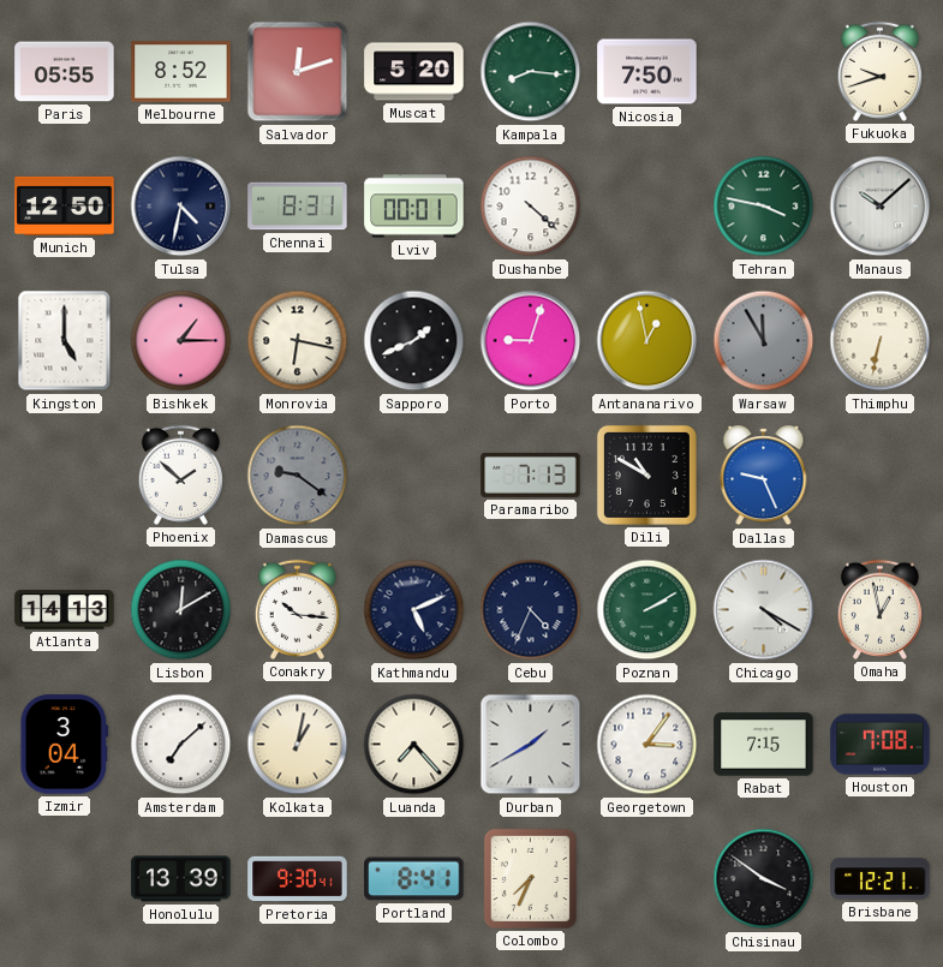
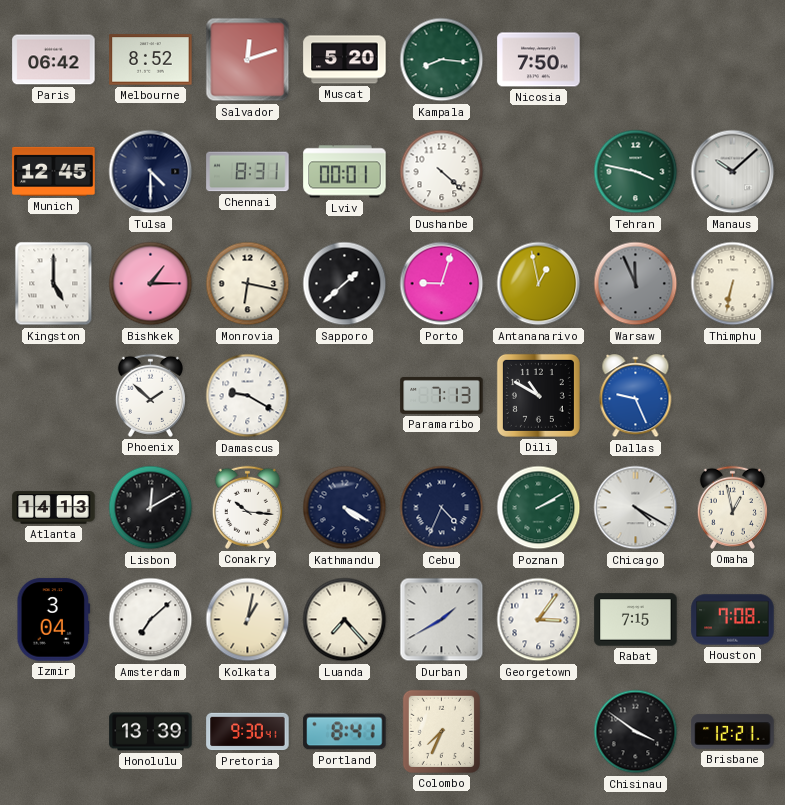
Paris: 05:55 -> 06:42 (54, 60)
Fukuoka: 9:42 -> none (879, 71)
Munich: 12:50 -> 12:45 (54, 171)
Tulsa: 4:32 -> 4:30 (151, 172)
Sapporo: 1:41 -> 1:38 (345, 284)
Warsaw: 11:55 -> 11:56 (636, 284)
Damascus: 9:21 -> 9:20 (248, 396)
Damascus dial: grey -> white (248, 396)
Kathmandu: 5:11 -> 4:20 (345, 508)
